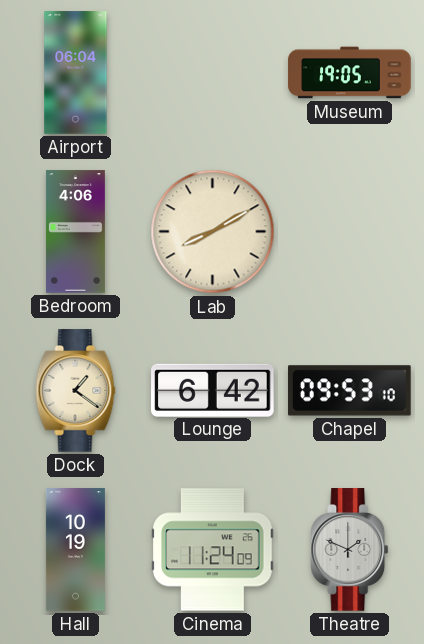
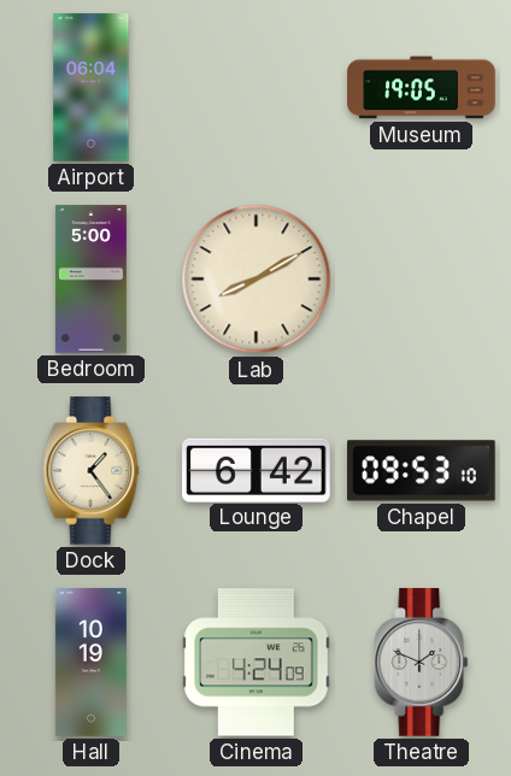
Bedroom: 4:06 -> 5:00 (90, 280)
Dock: 1:21 -> 1:24 (92, 471)
Cinema: 11:24 -> 4:24 (257, 663)
